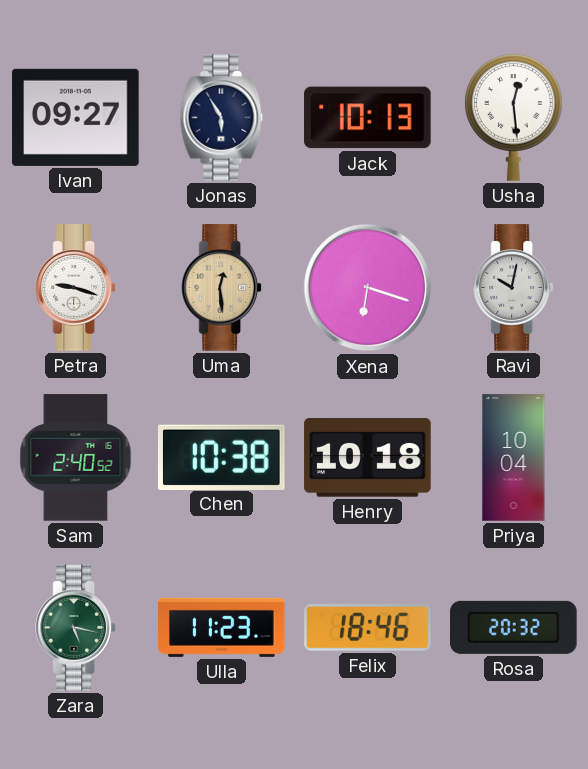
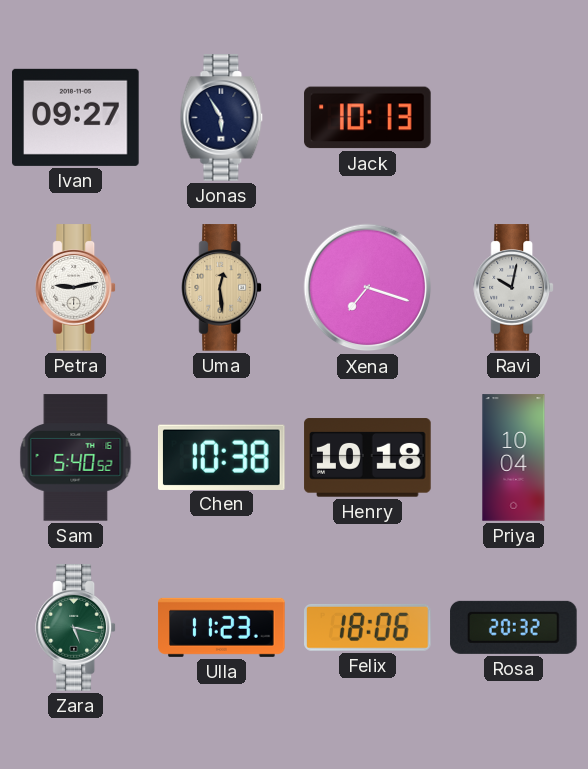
Usha: 12:29 -> none (514, 117)
Petra: 9:18 -> 9:13 (76, 288)
Xena: 6:18 -> 7:18 (368, 288)
Sam: 2:40 -> 5:40 (76, 458)
Felix: 18:46 -> 18:06 (368, 627)
